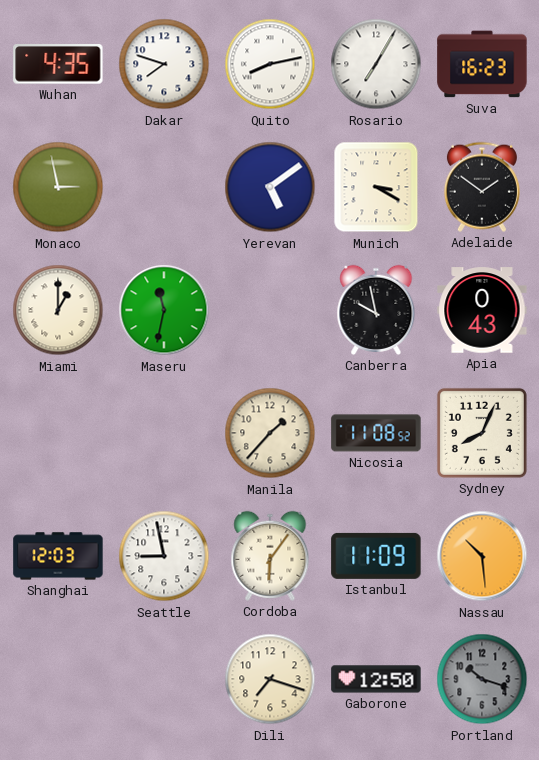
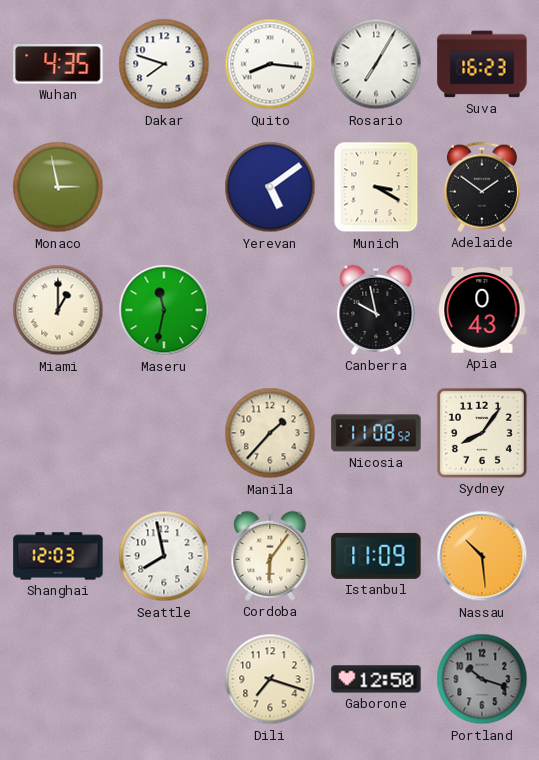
Quito: 8:13 -> 8:16 (270, 64)
Sydney: 8:04 -> 8:06 (482, 433)
Seattle: 8:58 -> 7:58 (164, 556)
